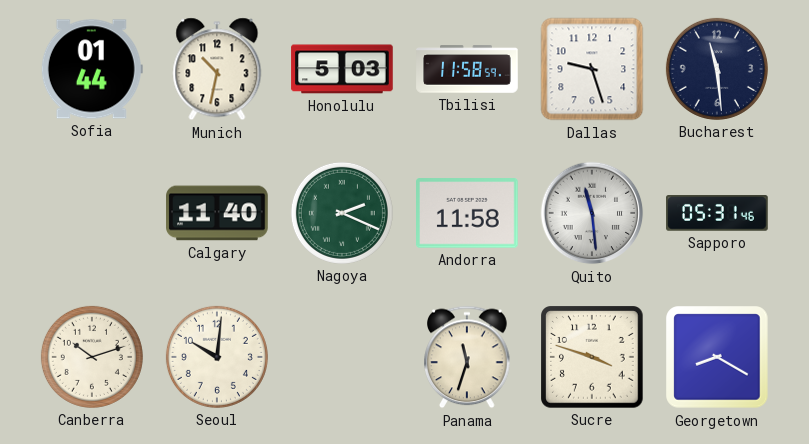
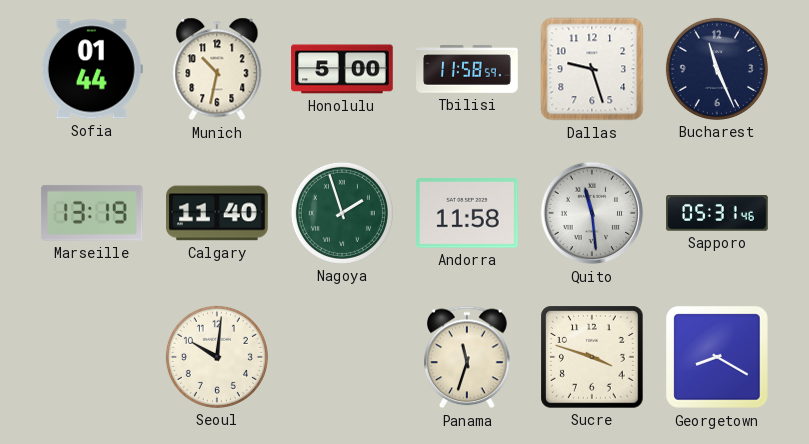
Honolulu: 5:03 -> 5:00 (342, 69)
Bucharest: 11:29 -> 11:26 (717, 69)
Marseille: none -> 13:19 (92, 213)
Nagoya: 2:19 -> 1:57 (342, 213)
Canberra: 10:12 -> none (92, 357)
